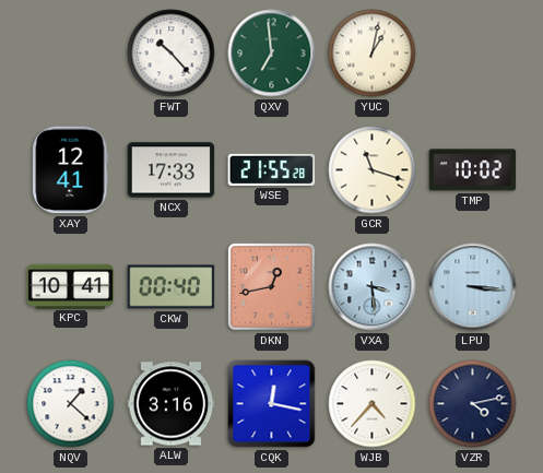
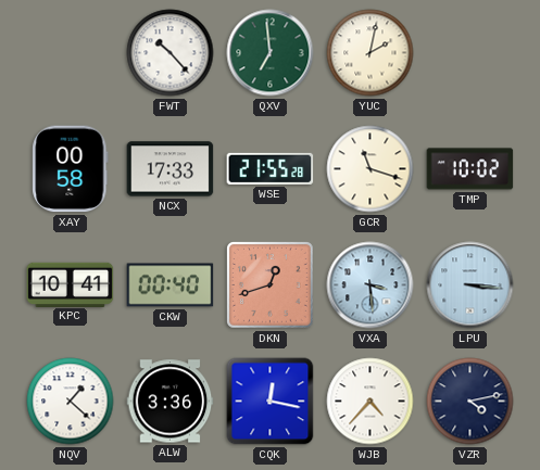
YUC: 1:02 -> 2:02 (371, 53)
XAY: 12:41 -> 00:58 (71, 169)
DKN: 12:43 -> 12:42 (271, 285)
ALW: 3:16 -> 3:36 (171, 402)
